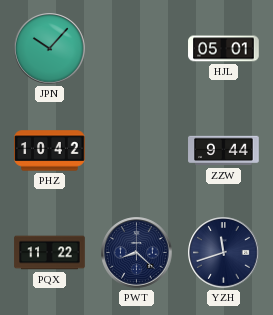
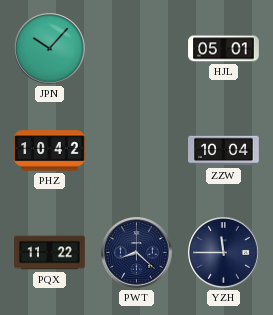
ZZW: 9:44 -> 10:04 (224, 151)
YZH: 11:42 -> 11:45 (224, 253)
